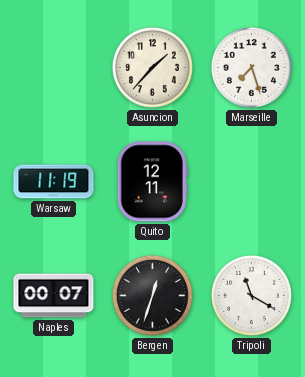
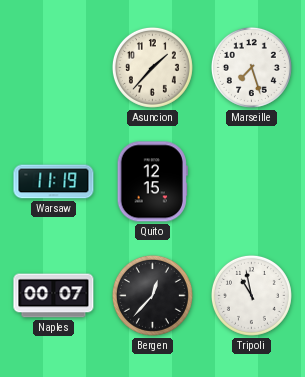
Quito: 12:11 -> 12:15 (152, 182)
Bergen: 12:33 -> 12:37 (152, 295)
Tripoli: 11:20 -> 10:58 (251, 295)
